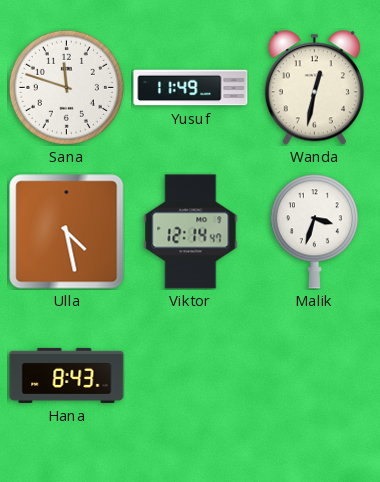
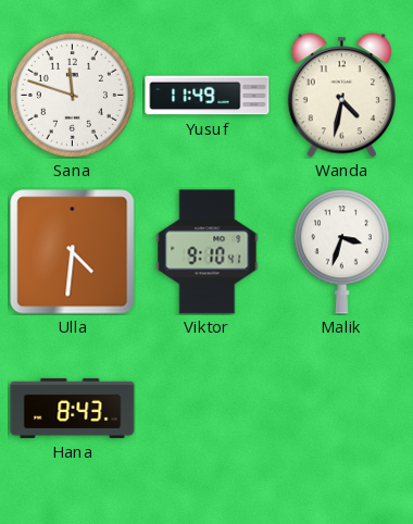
Wanda: 12:32 -> 4:32 (341, 96)
Ulla: 4:28 -> 4:31 (73, 252)
Viktor: 12:14 -> 9:10 (208, 252)
